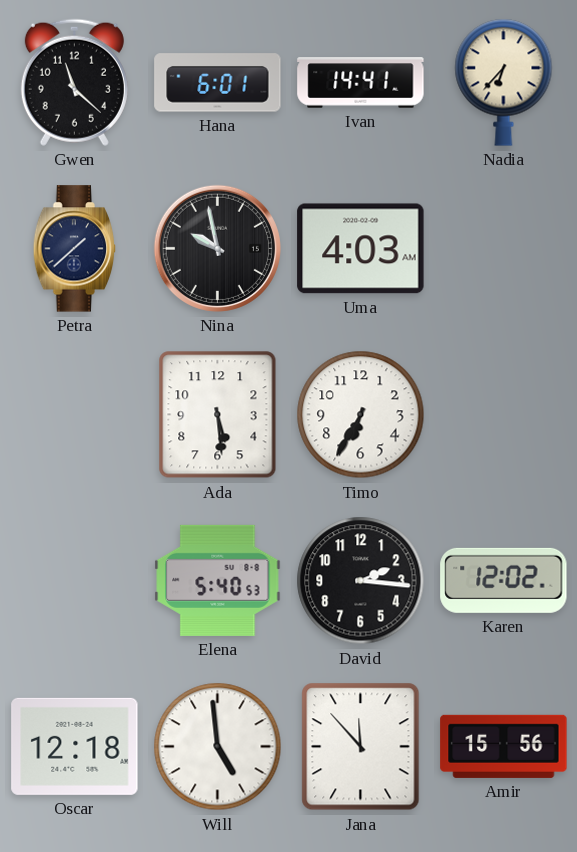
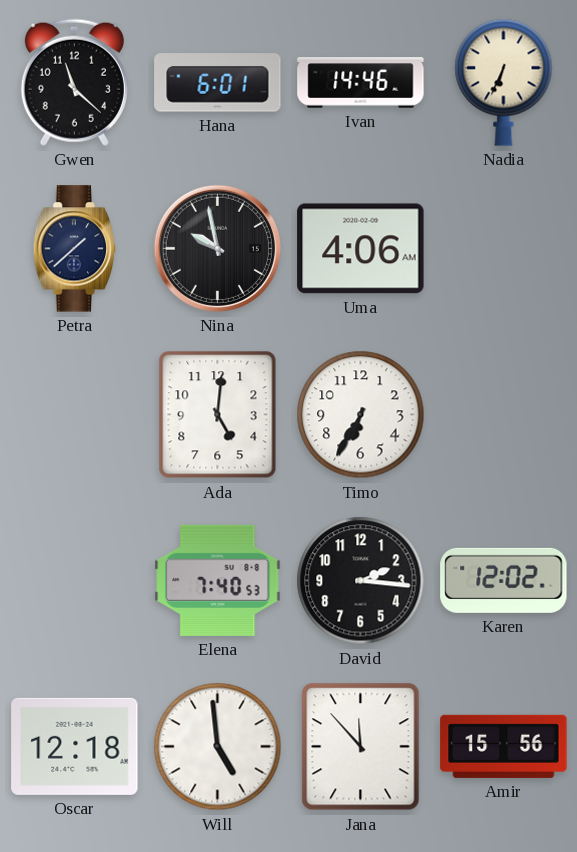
Ivan: 14:41 -> 14:46 (361, 83)
Nadia: 6:37 -> 6:34 (504, 82)
Uma: 4:03 -> 4:06 (361, 249)
Ada: 5:29 -> 5:01 (218, 415)
Elena: 5:40 -> 7:40 (218, 580)
